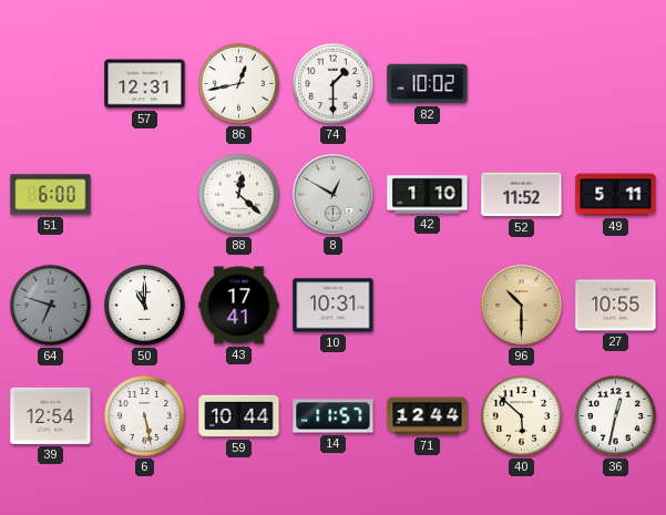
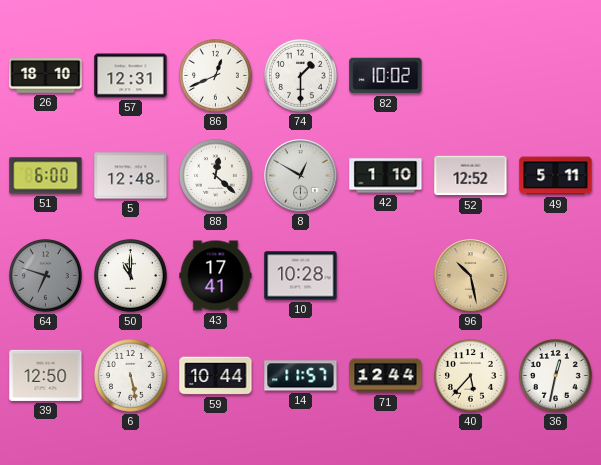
26: none -> 18:10 (46, 76)
86: 12:43 -> 12:41 (215, 75)
5: none -> 12:48 (131, 176)
52: 11:52 -> 12:52 (471, 176)
10: 10:31 -> 10:28 (301, 276)
96: 10:30 -> 10:28 (471, 276)
27: 10:55 -> none (616, 306)
39: 12:54 -> 12:50 (46, 375)
40: 5:52 -> 5:37 (470, 375)
